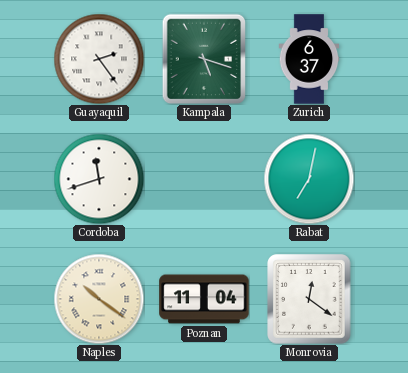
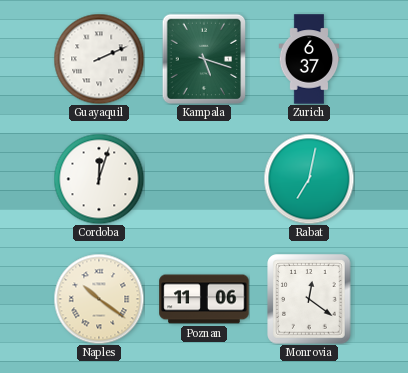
Guayaquil: 2:24 -> 2:11 (99, 59)
Cordoba: 11:42 -> 12:03 (99, 179)
Poznan: 11:04 -> 11:06 (204, 299)
